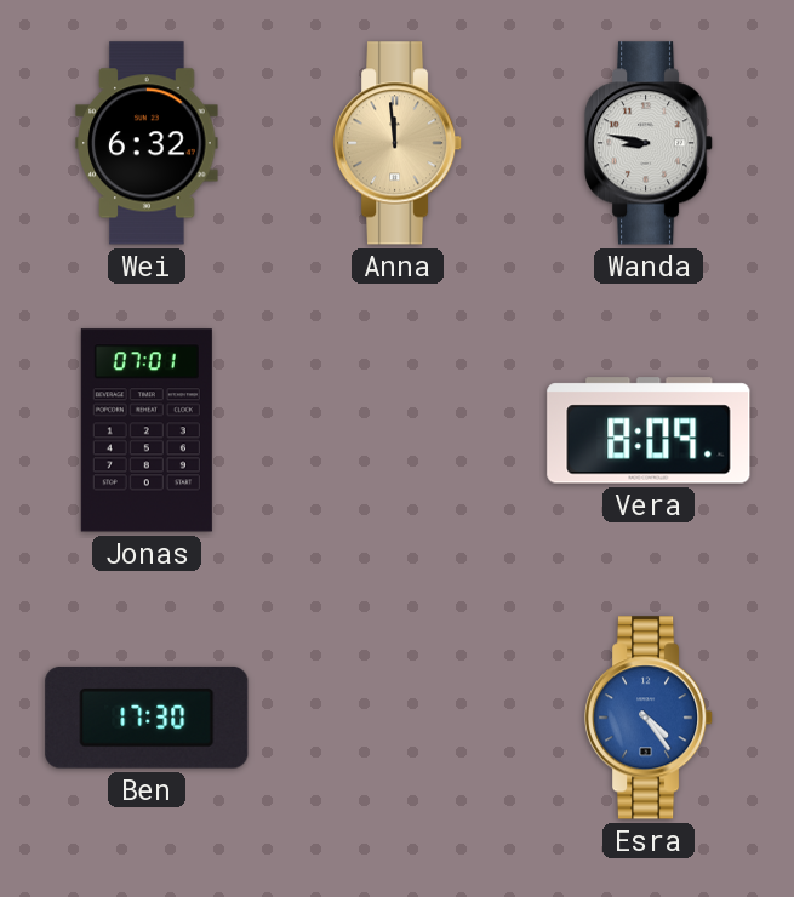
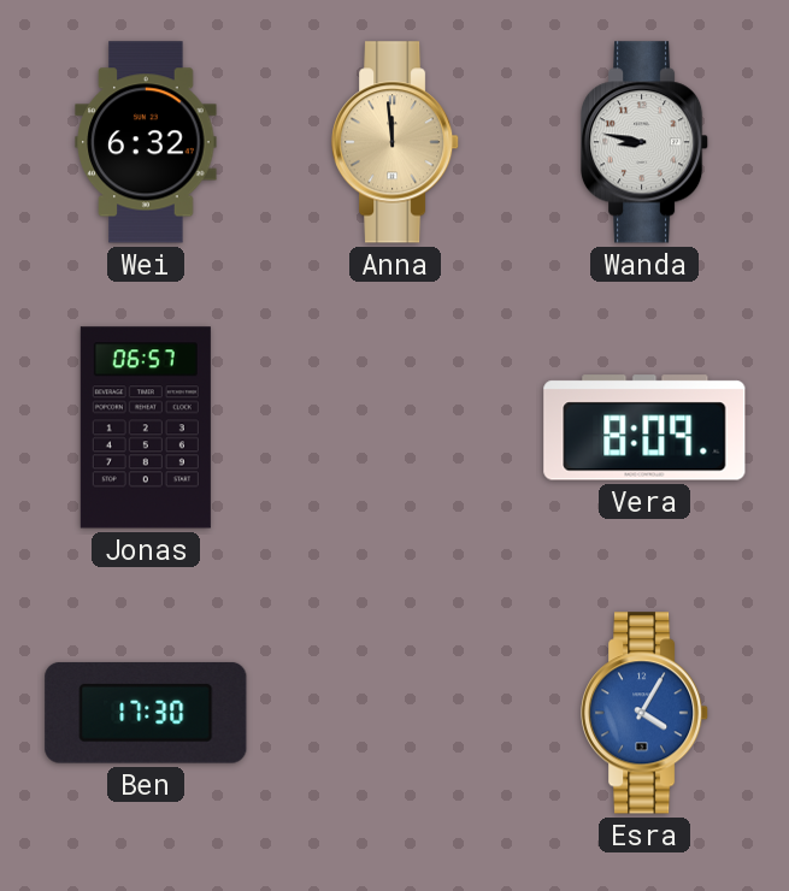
Jonas: 07:01 -> 06:57 (146, 427)
Esra: 4:24 -> 4:05 (644, 713)
